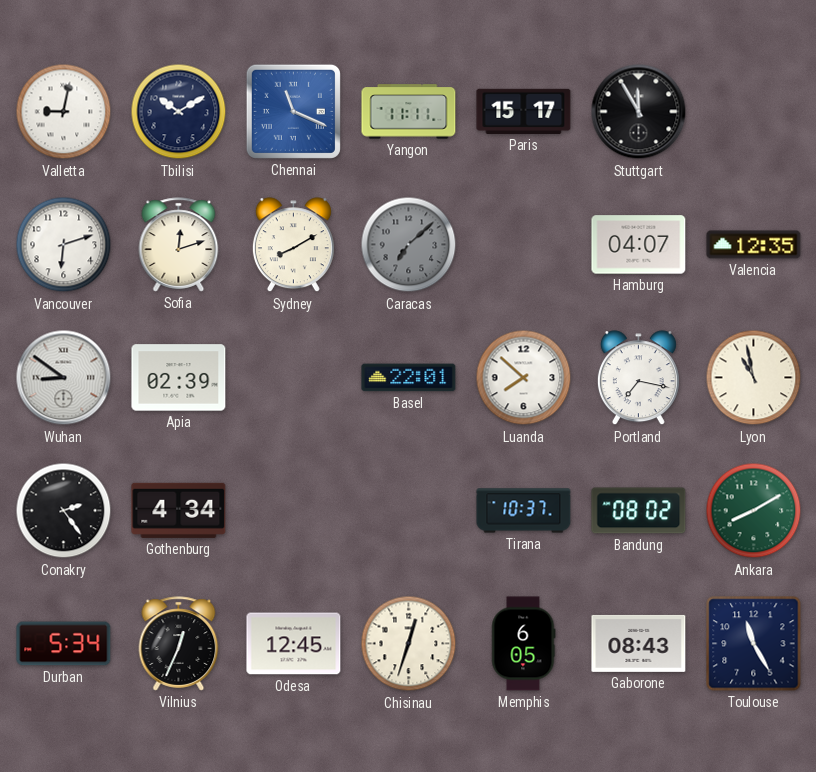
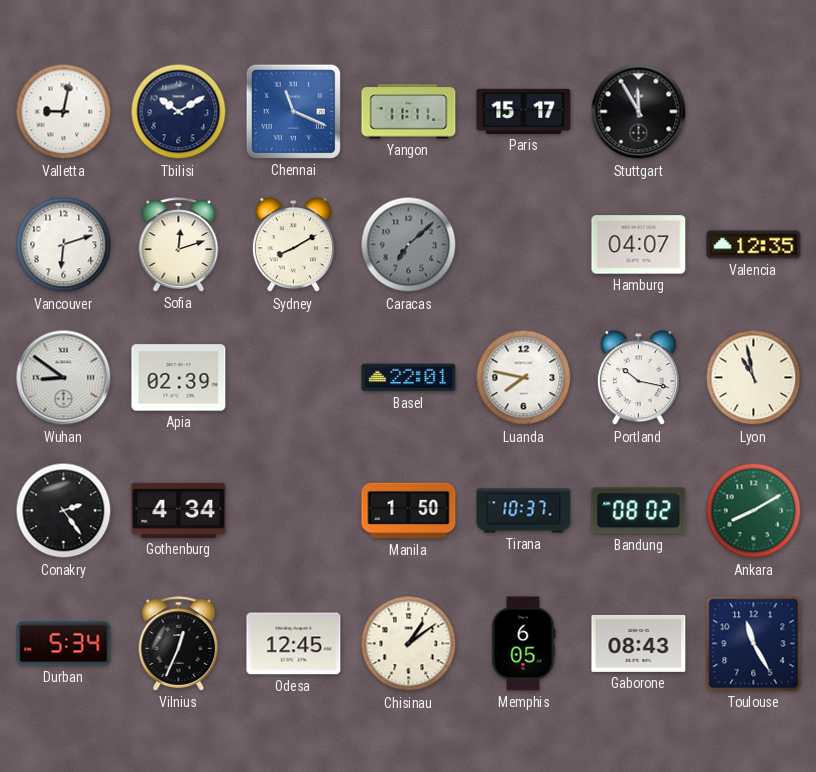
Luanda: 7:52 -> 7:47 (524, 378)
Portland: 7:17 -> 10:17 (638, 378)
Manila: none -> 1:50 (409, 511)
Chisinau: 12:33 -> 1:09 (409, 644)
